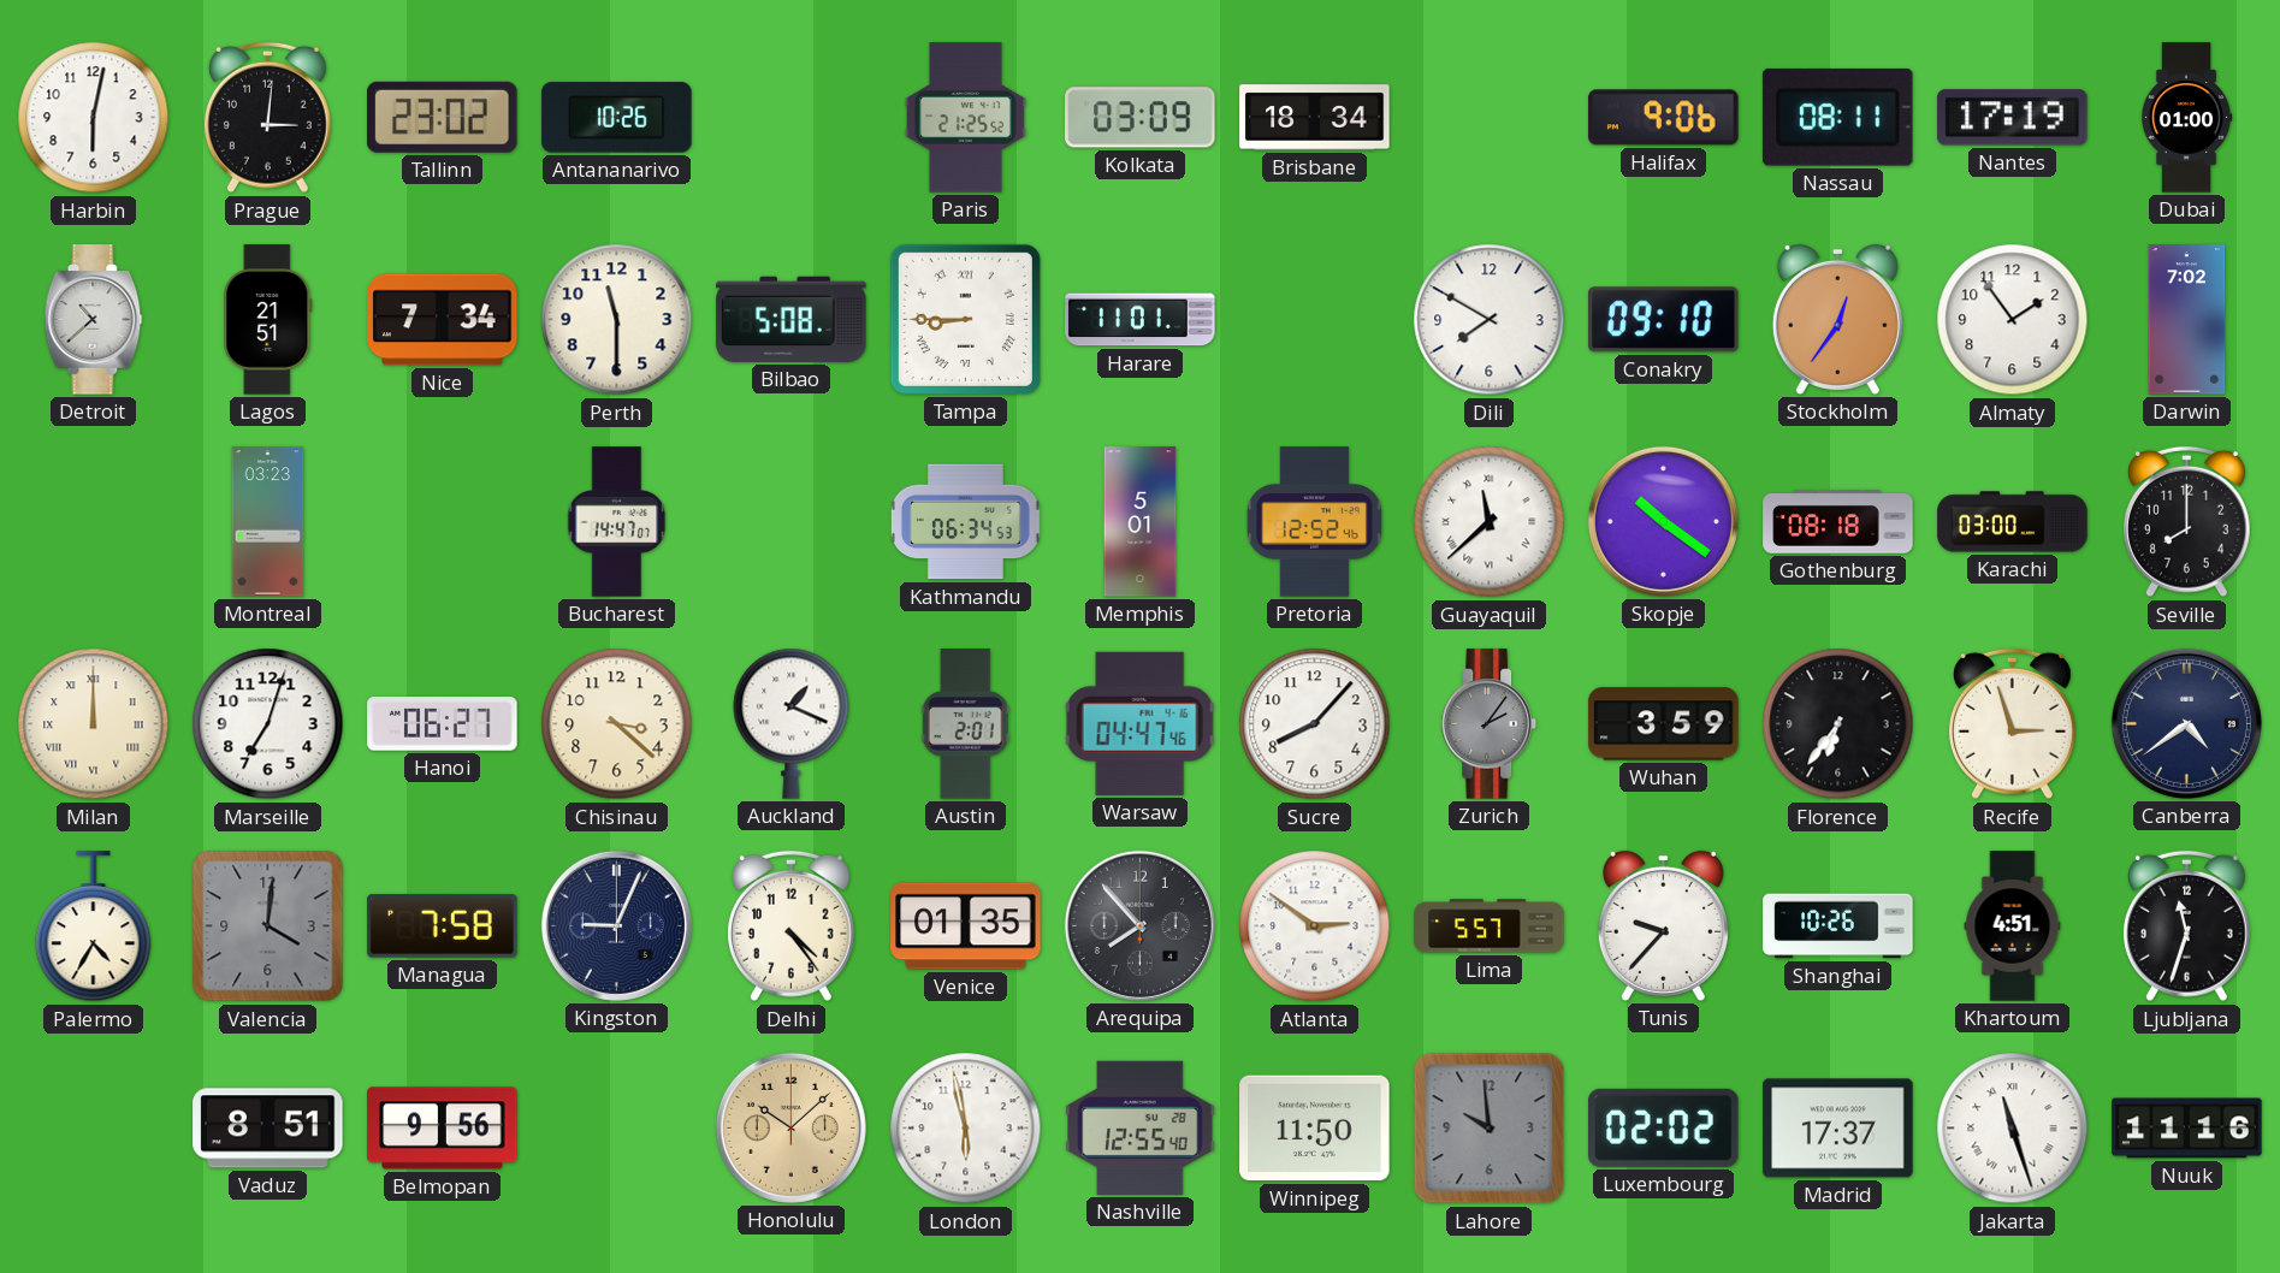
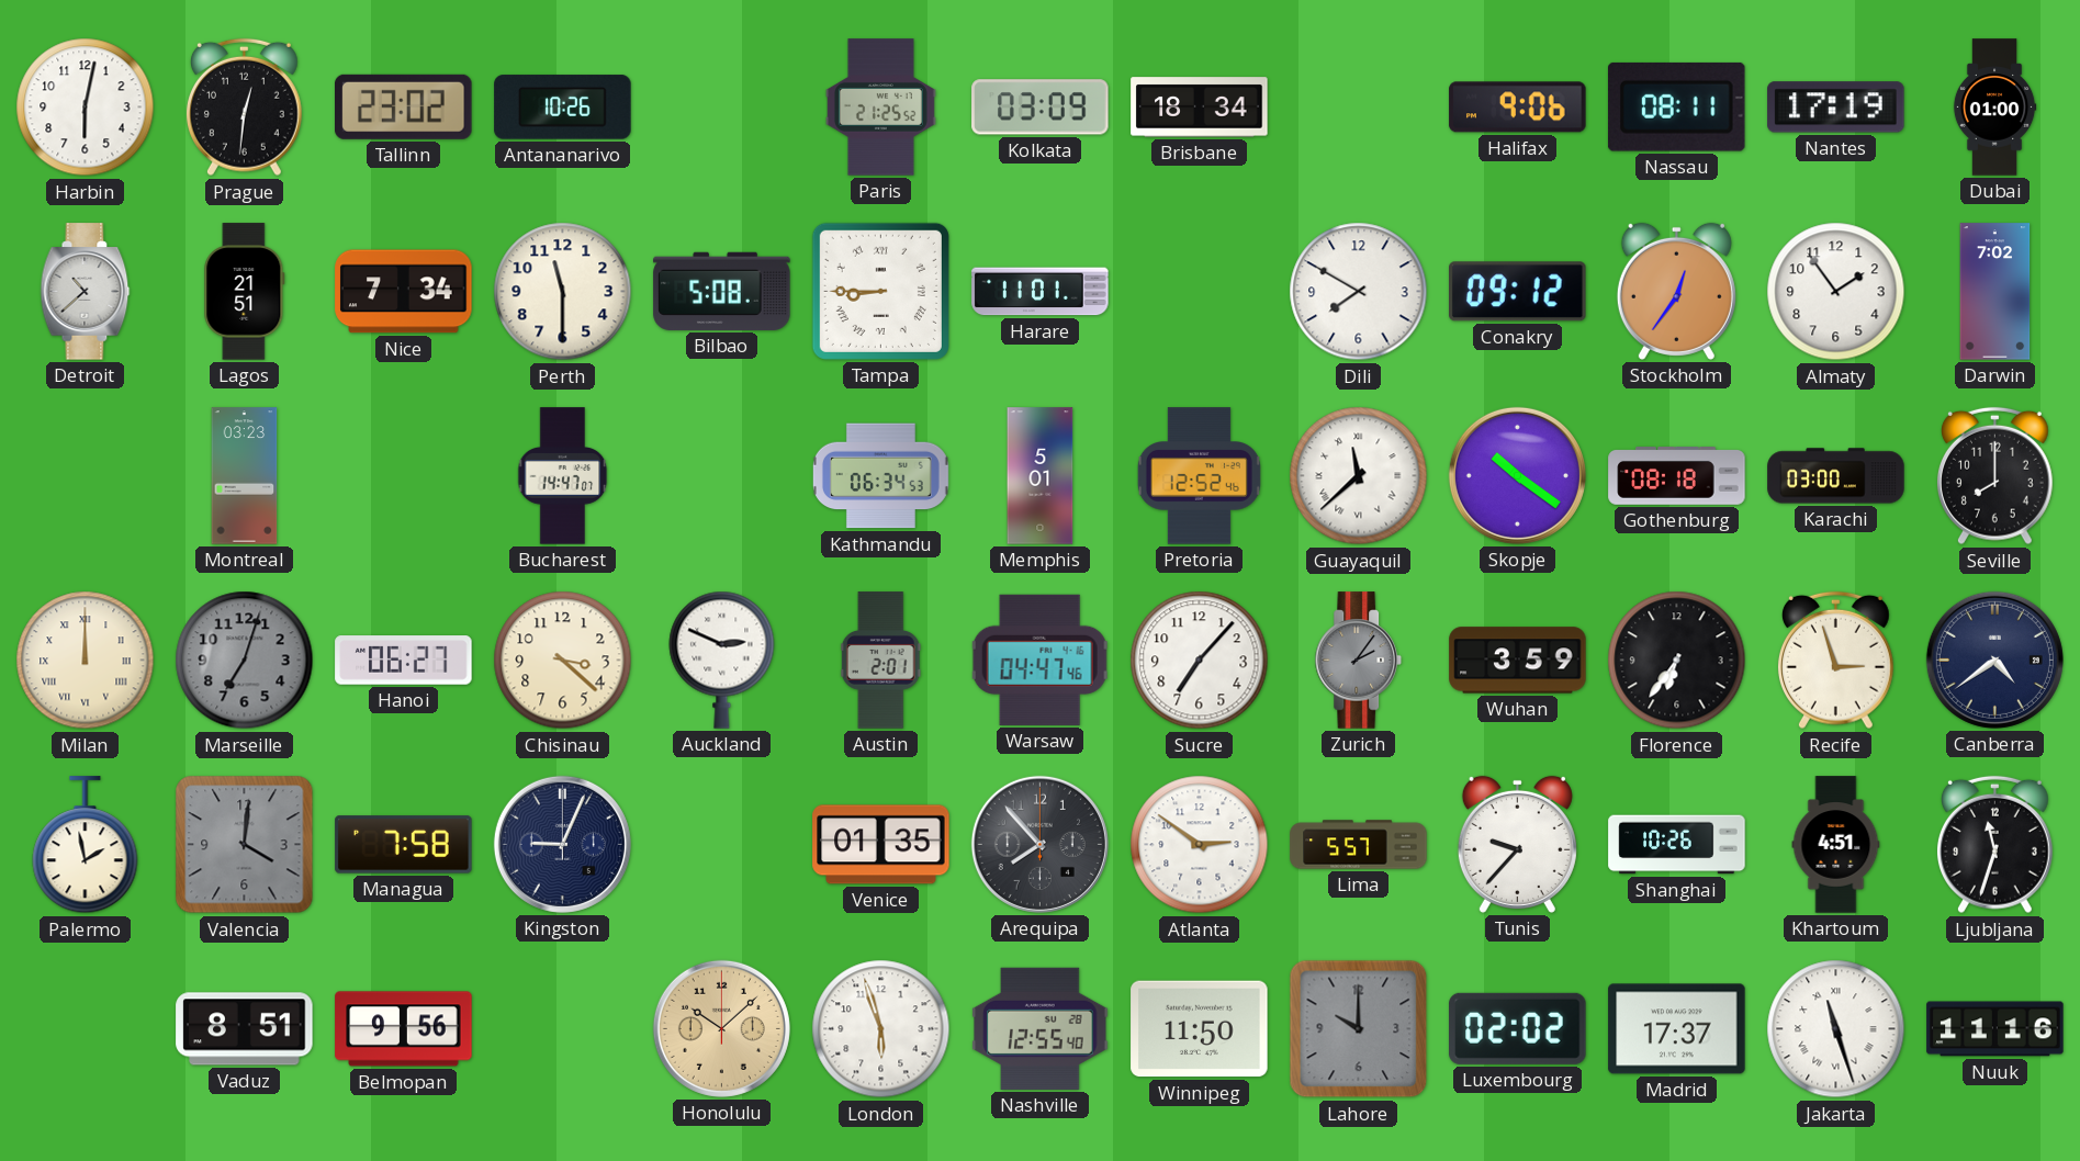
Prague: 3:01 -> 12:31 (244, 108)
Conakry: 09:10 -> 09:12 (1518, 292)
Marseille dial: white -> grey (245, 661)
Auckland: 1:19 -> 2:49 (722, 660)
Sucre: 8:07 -> 7:07 (1200, 661)
Palermo: 4:35 -> 1:58 (86, 845)
Delhi: 4:24 -> none (790, 926)
London: 5:58 -> 5:57 (881, 1029)
Lahore: 9:59 -> 10:00 (1359, 1029)
